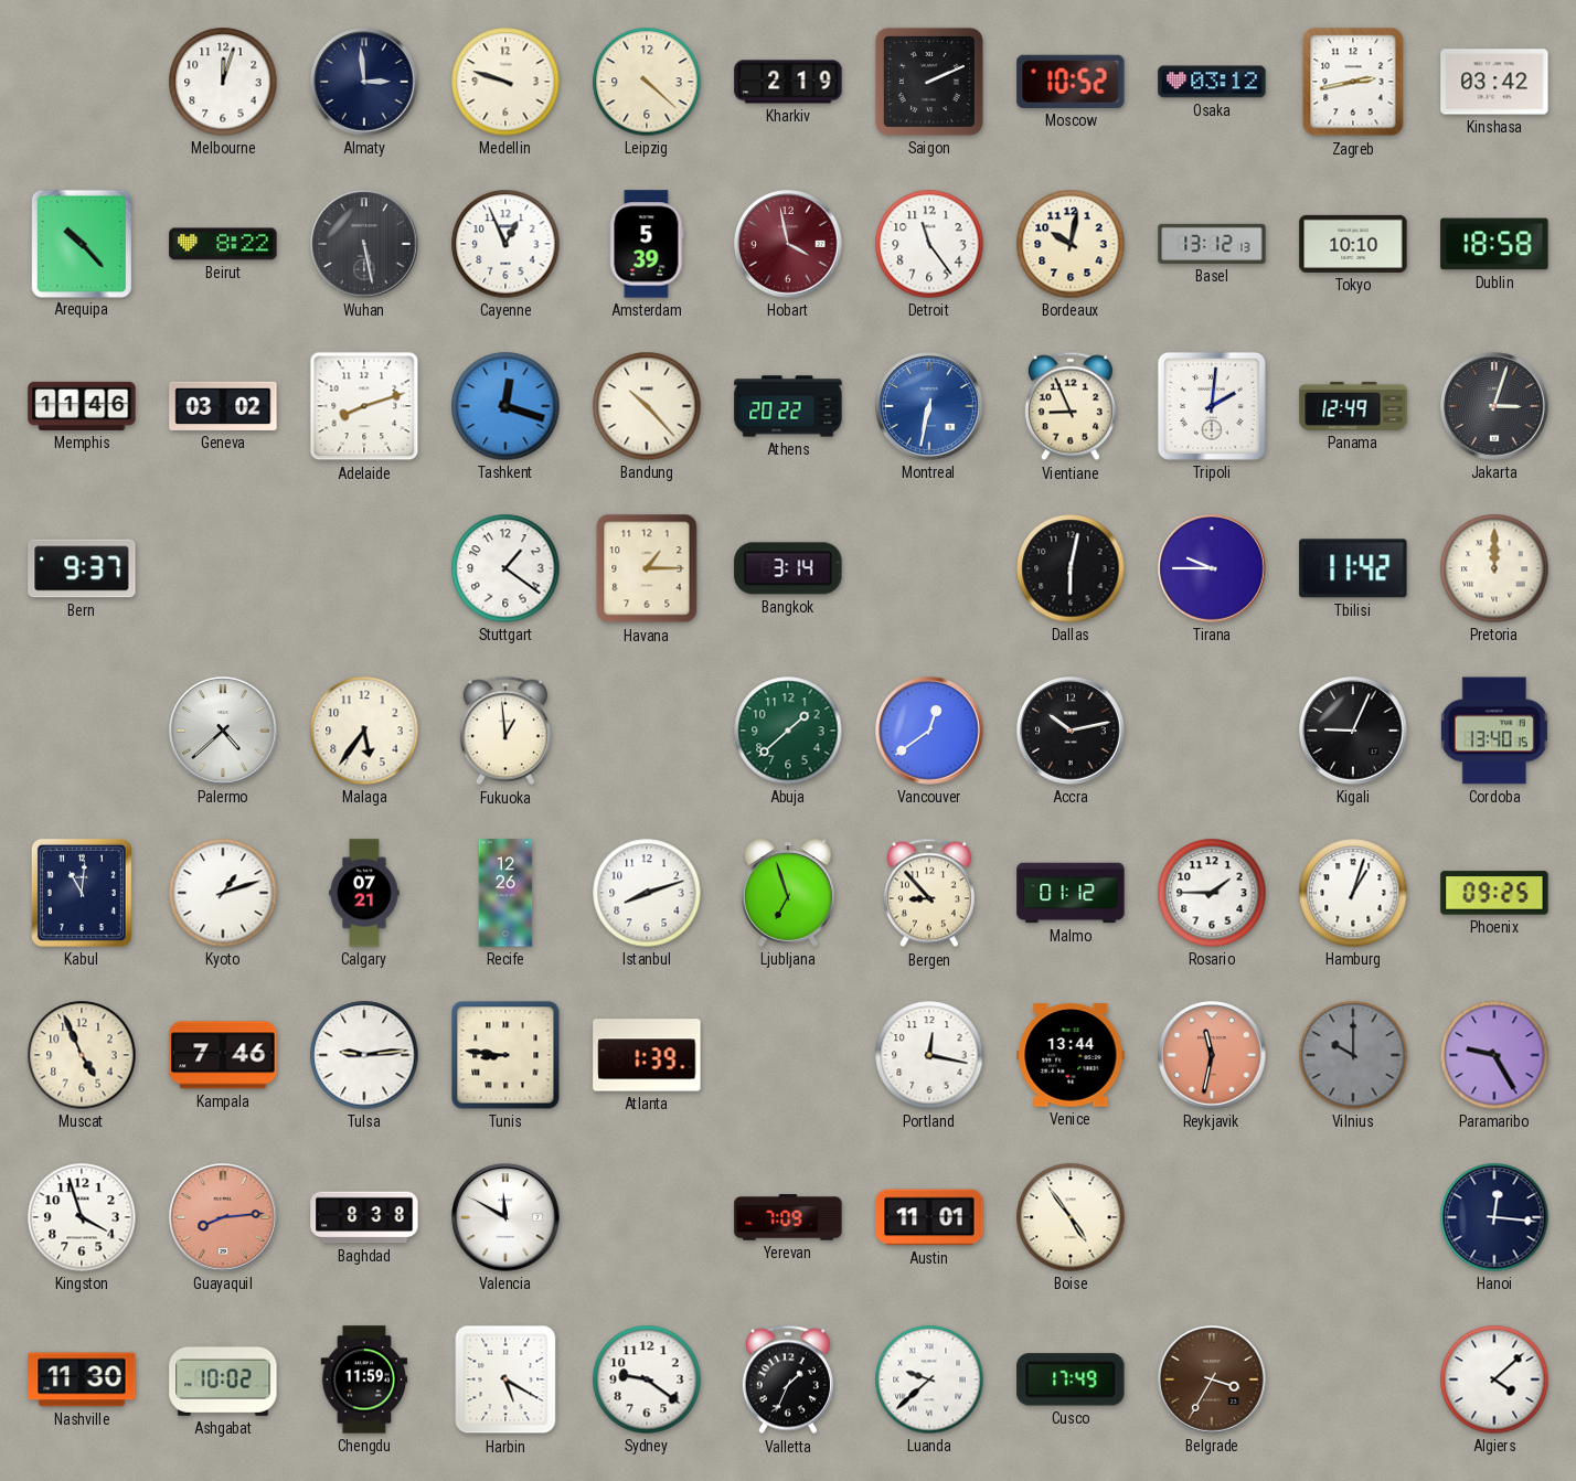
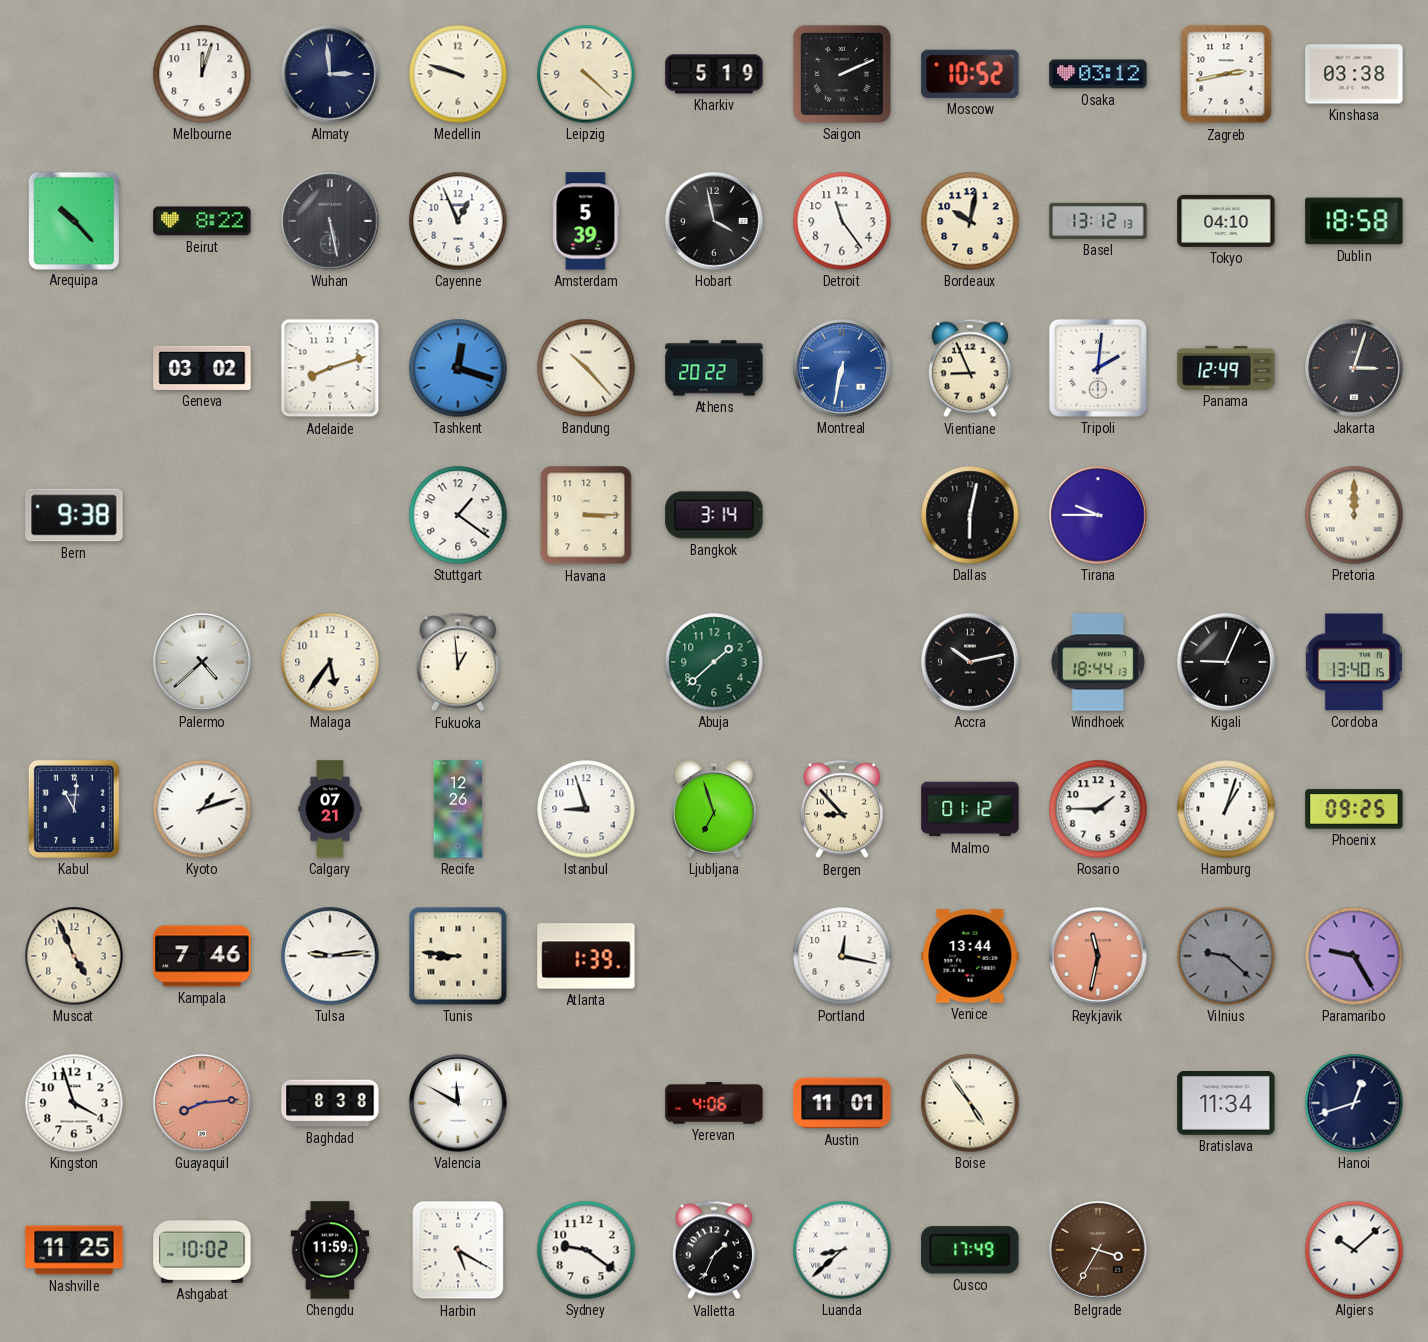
Kharkiv: 2:19 -> 5:19 (714, 74)
Kinshasa: 03:42 -> 03:38 (1354, 74)
Hobart dial: burgundy -> black (714, 221)
Tokyo: 10:10 -> 04:10 (1226, 221)
Memphis: 11:46 -> none (82, 406)
Bern: 9:37 -> 9:38 (74, 515)
Havana: 1:15 -> 3:15 (586, 515)
Tbilisi: 11:42 -> none (1353, 568)
Vancouver: 12:39 -> none (929, 731)
Windhoek: none -> 18:44 (1098, 662)
Istanbul: 8:12 -> 8:57 (586, 809)
Vilnius: 10:00 -> 9:22 (1226, 956)
Yerevan: 7:09 -> 4:06 (714, 1103)
Bratislava: none -> 11:34 (1226, 1104)
Hanoi: 12:16 -> 12:42 (1354, 1103)
Nashville: 11:30 -> 11:25 (74, 1250)
Luanda: 9:38 -> 8:38 (842, 1250)
Algiers: 4:08 -> 10:08 (1354, 1250)
